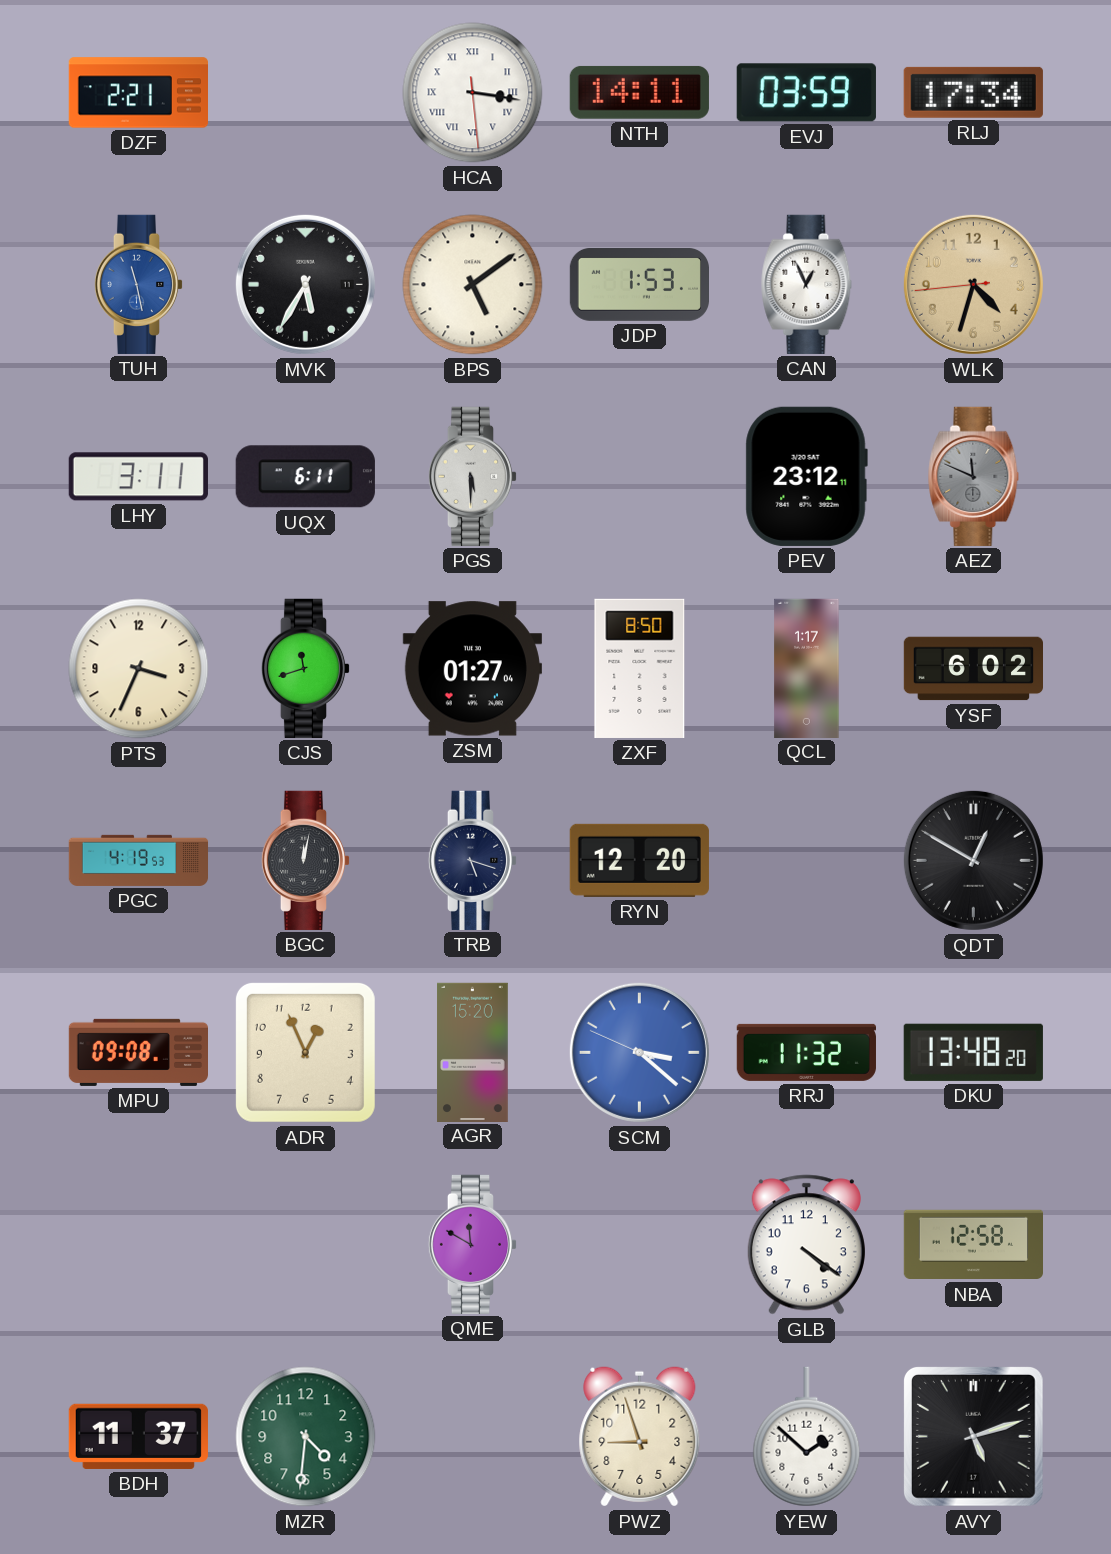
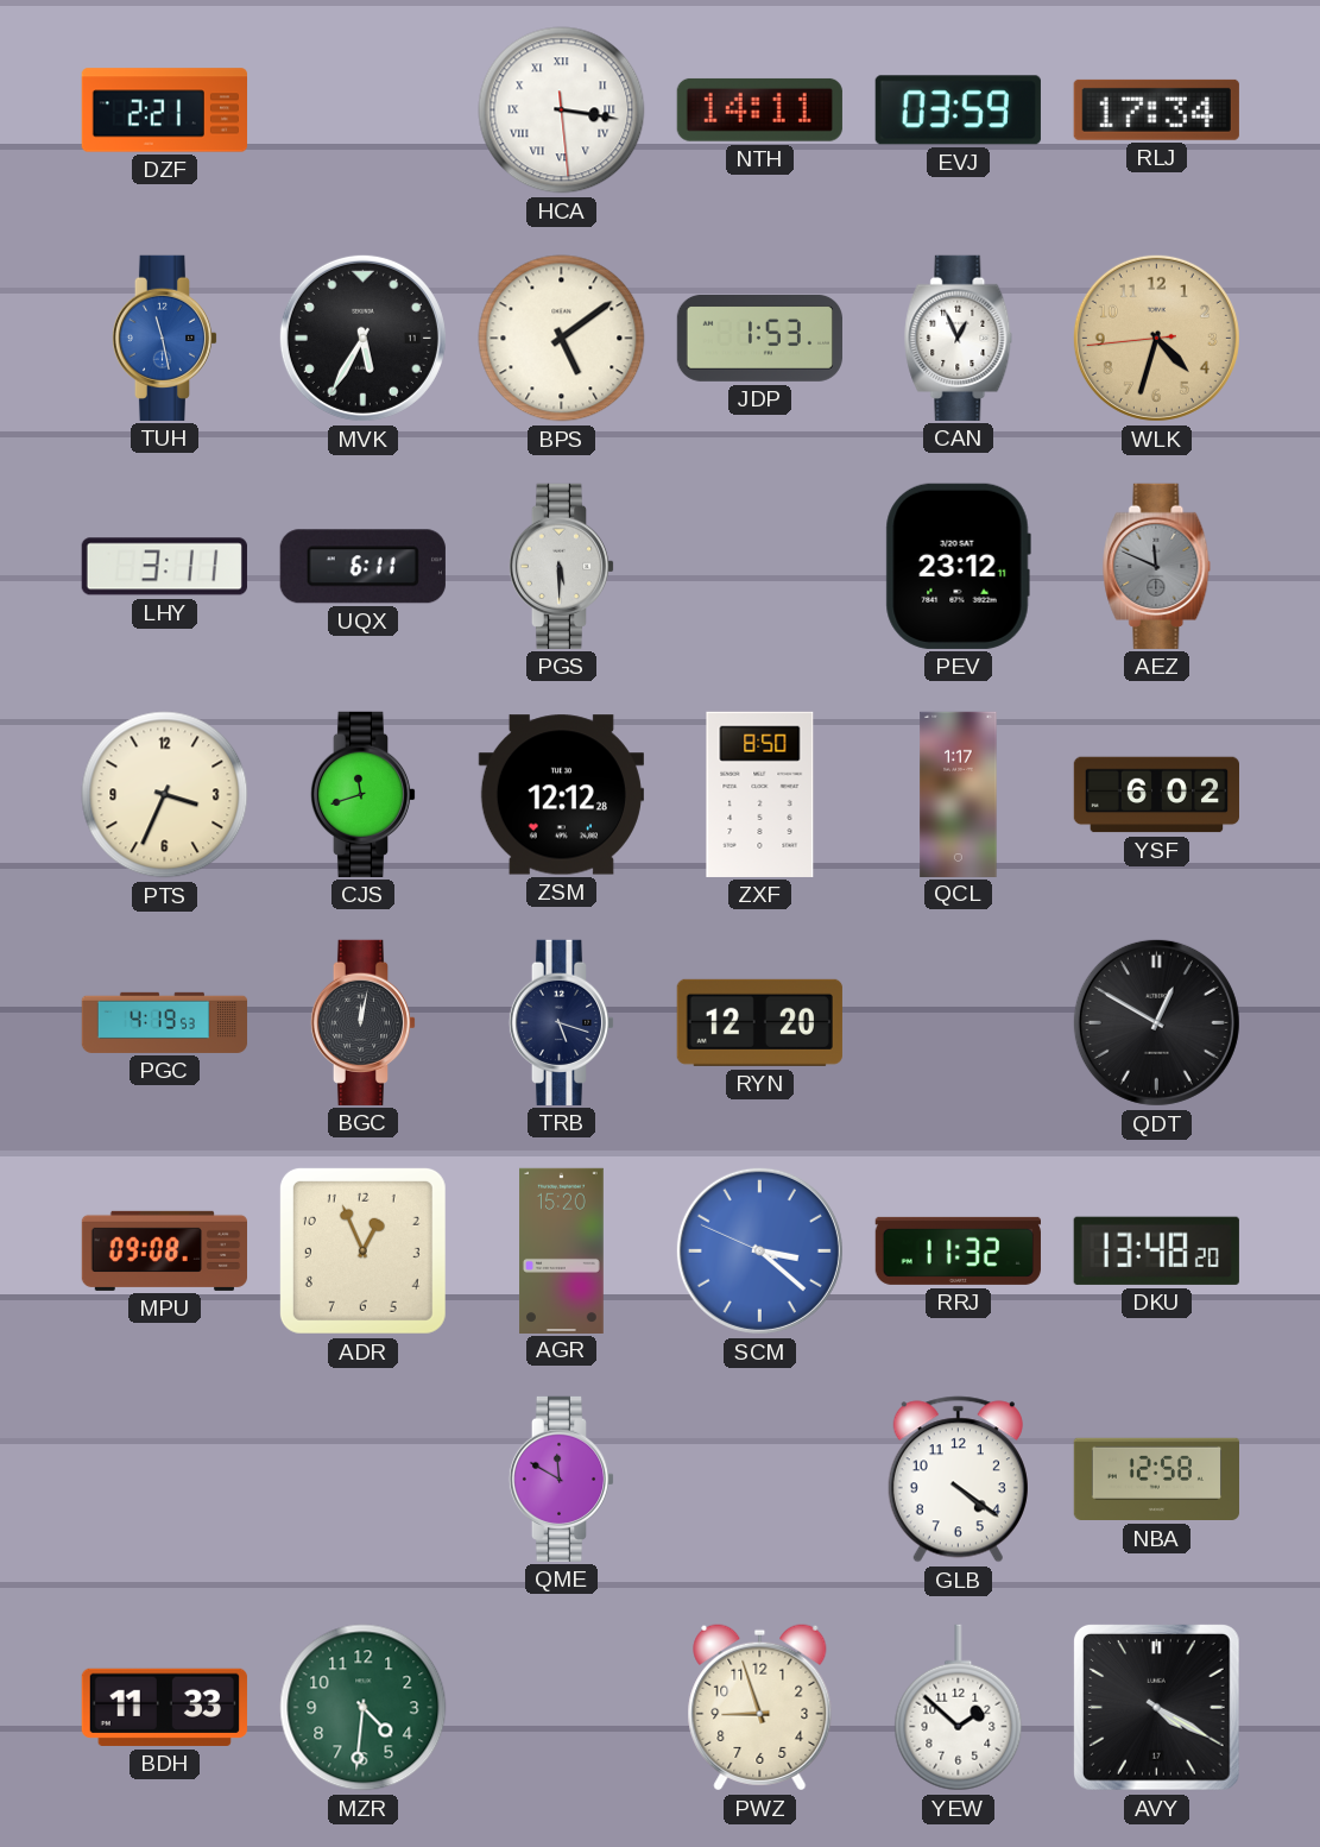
ZSM: 01:27 -> 12:12 (561, 795)
BDH: 11:37 -> 11:33 (164, 1707)
AVY: 5:12 -> 4:20 (1156, 1707)
